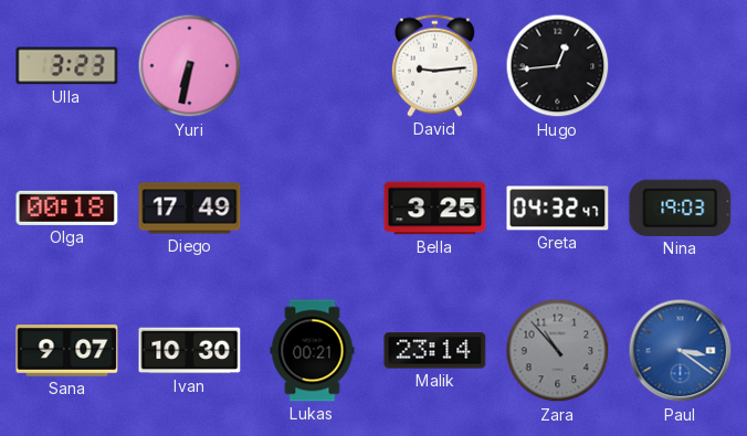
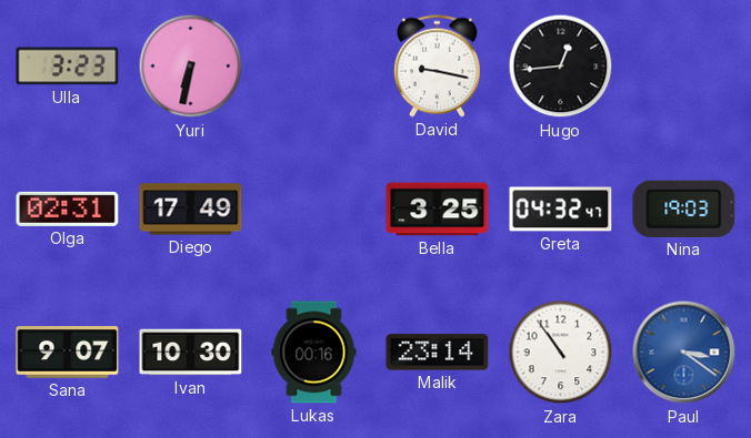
David: 9:14 -> 9:17 (437, 65)
Olga: 00:18 -> 02:31 (68, 208)
Lukas: 00:21 -> 00:16 (314, 353)
Zara: 10:53 -> 10:54 (561, 353)
Zara dial: grey -> white (561, 353)
